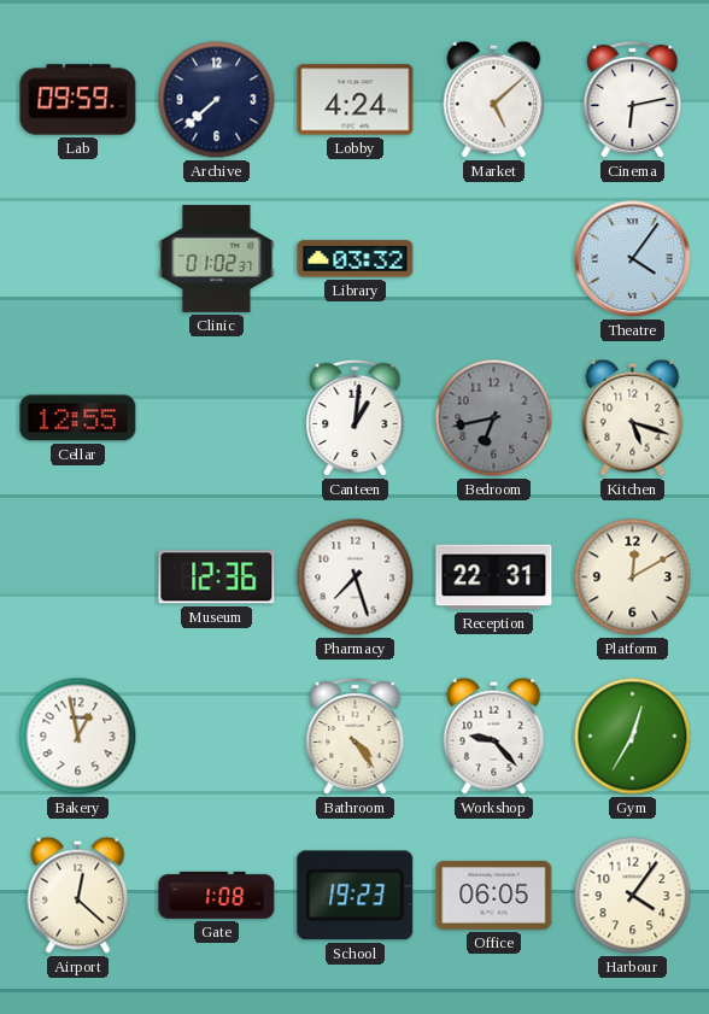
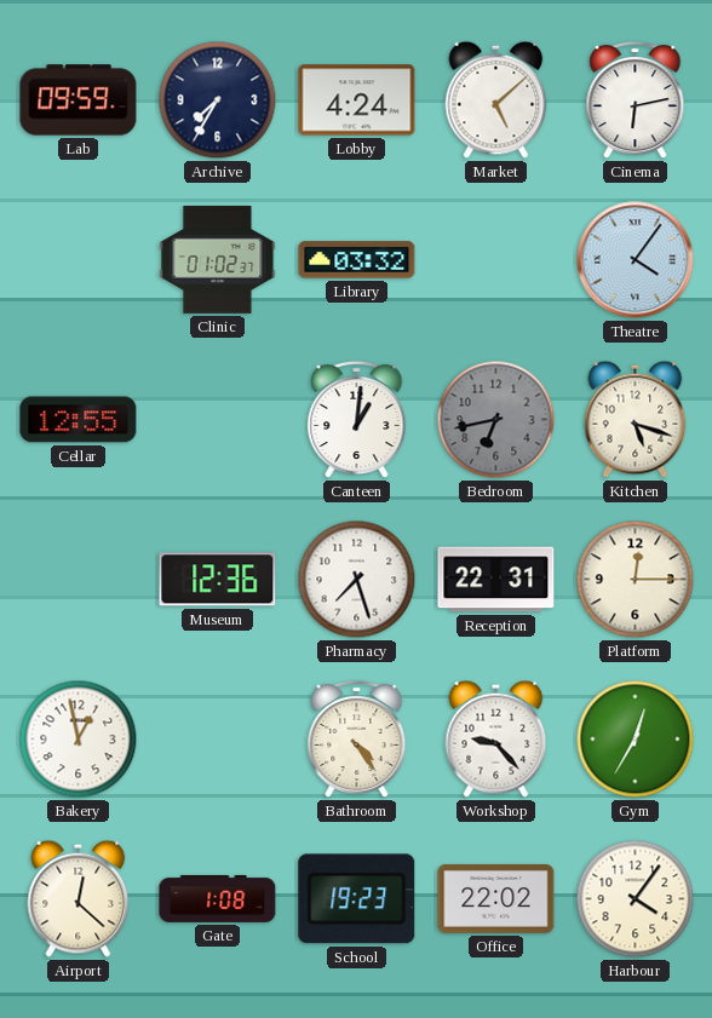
Archive: 7:38 -> 7:35 (218, 100)
Platform: 12:10 -> 12:15 (636, 580)
Office: 06:05 -> 22:02 (496, 899)
